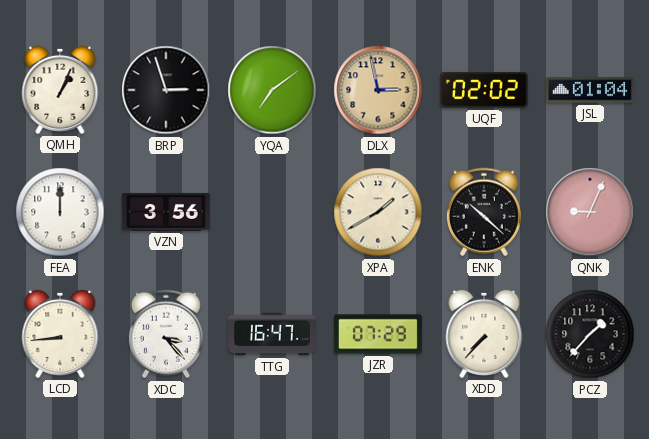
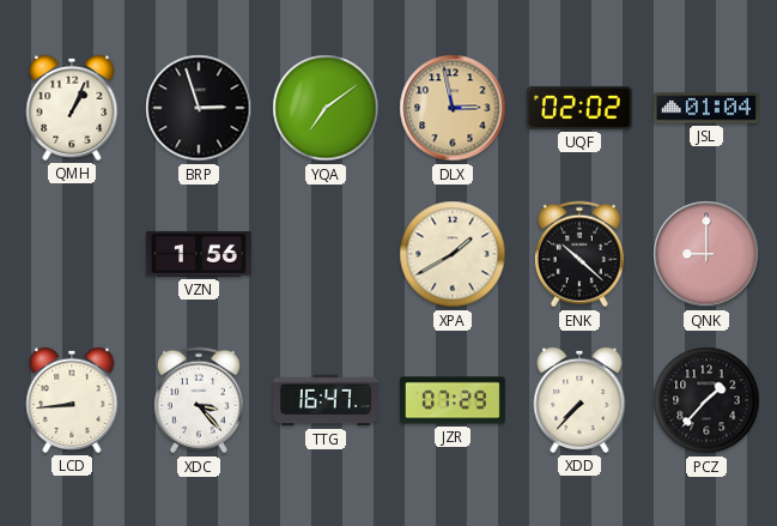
FEA: 12:00 -> none (60, 212)
VZN: 3:56 -> 1:56 (199, 254)
QNK: 9:04 -> 9:00 (706, 254)
